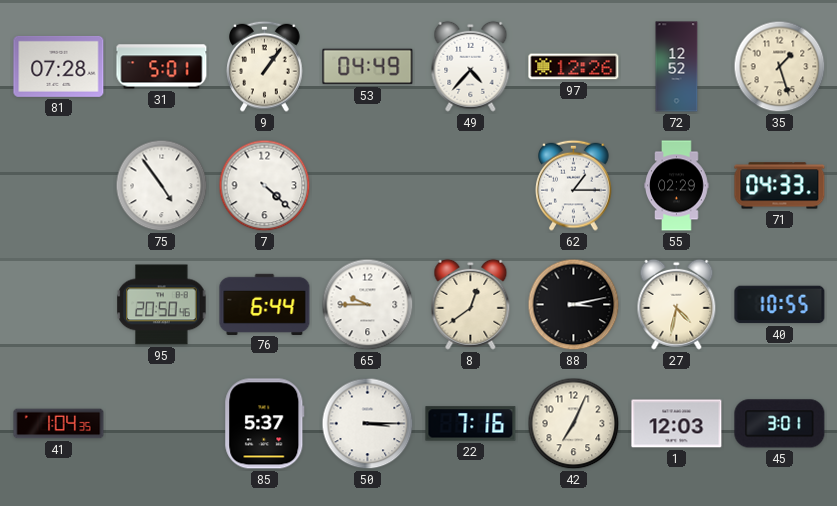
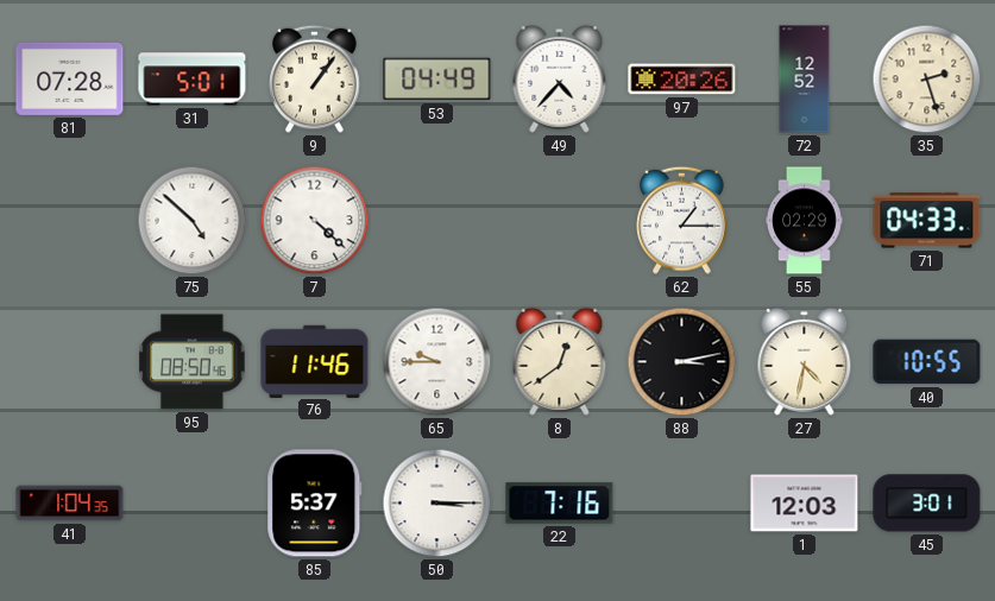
97: 12:26 -> 20:26 (682, 80)
35: 1:27 -> 2:27 (927, 80)
75: 4:54 -> 4:52 (193, 221)
95: 20:50 -> 08:50 (193, 362)
76: 6:44 -> 11:46 (315, 361)
42: 7:04 -> none (574, 424)
